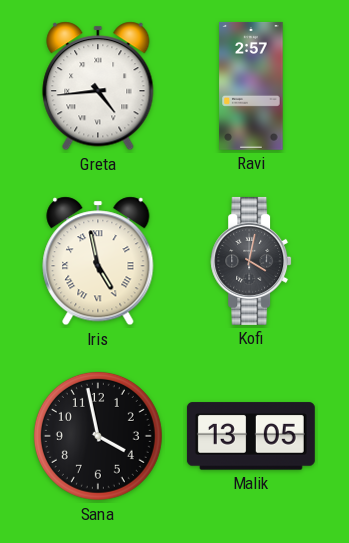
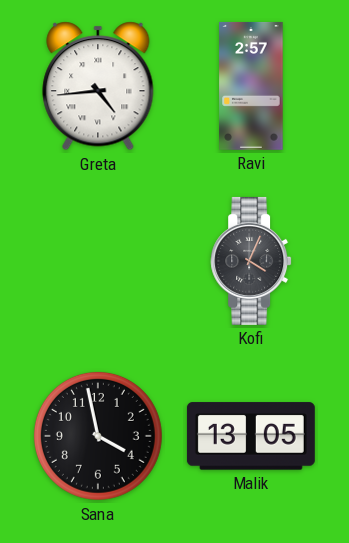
Iris: 4:58 -> none (98, 261)
Kofi: 4:02 -> 4:04 (251, 261)
